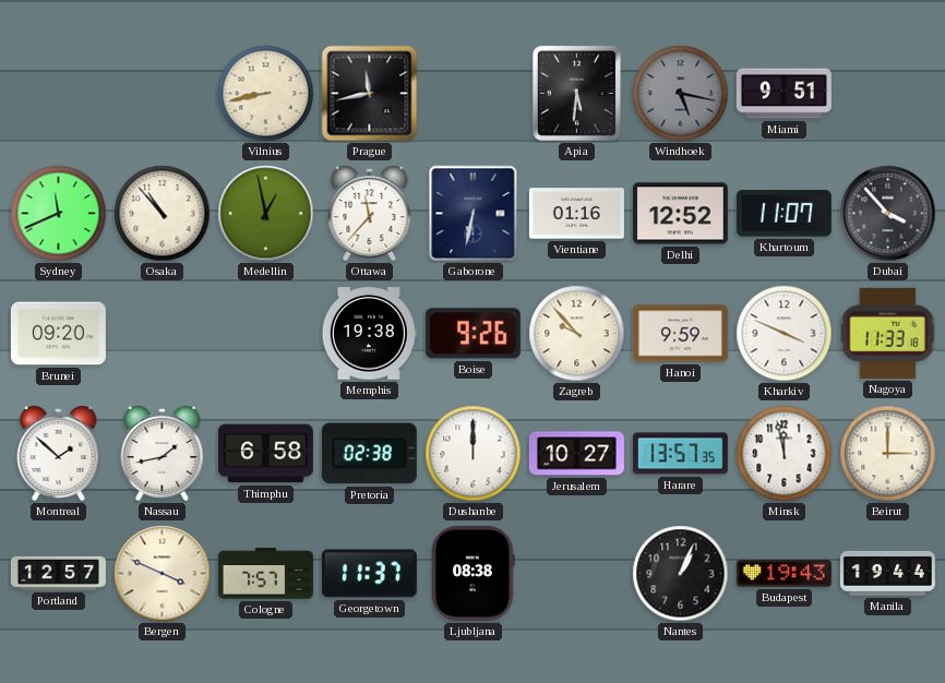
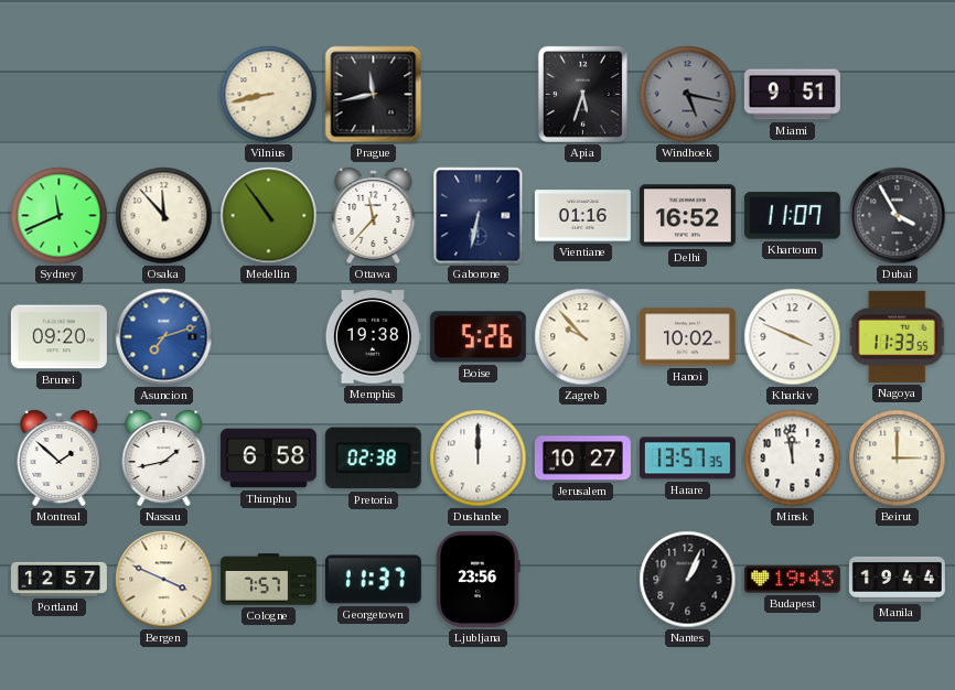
Apia: 5:31 -> 5:33 (582, 94)
Osaka: 10:53 -> 11:53 (164, 216)
Medellin: 12:58 -> 10:54 (269, 216)
Delhi: 12:52 -> 16:52 (687, 216)
Dubai: 3:53 -> 3:55 (898, 216)
Asuncion: none -> 7:12 (164, 337)
Boise: 9:26 -> 5:26 (477, 337)
Hanoi: 9:59 -> 10:02 (687, 337)
Nagoya: 11:33:18 -> 11:33:55 (898, 336)
Ljubljana: 08:38 -> 23:56 (479, 579)
